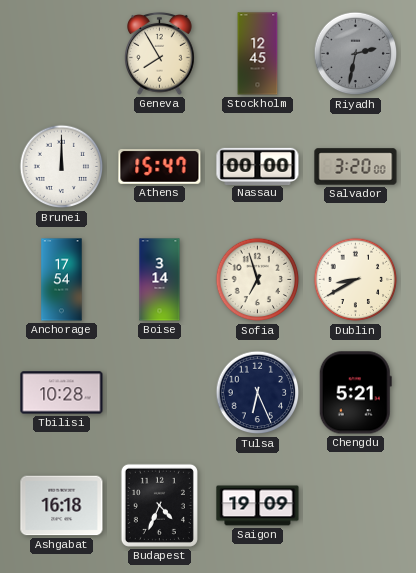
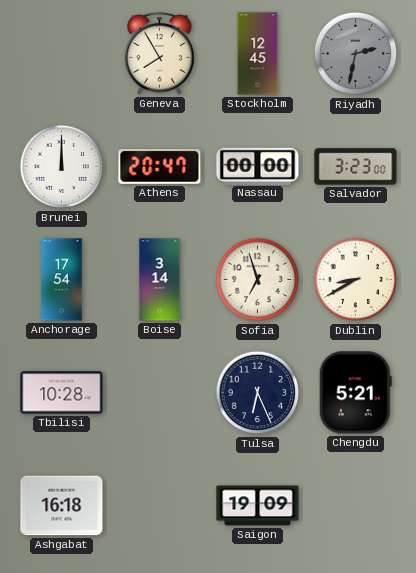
Athens: 15:47 -> 20:47 (160, 167)
Salvador: 3:20 -> 3:23 (356, 167)
Budapest: 4:34 -> none (159, 505)
